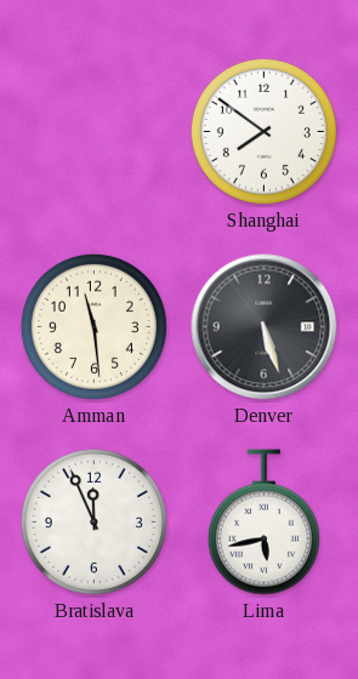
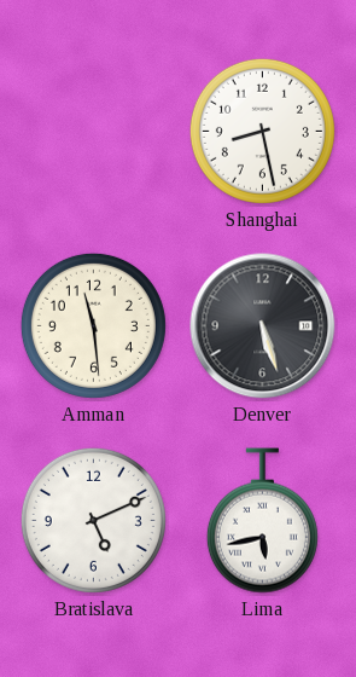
Shanghai: 7:51 -> 8:28 (262, 131)
Bratislava: 11:56 -> 5:11 (93, 520)
